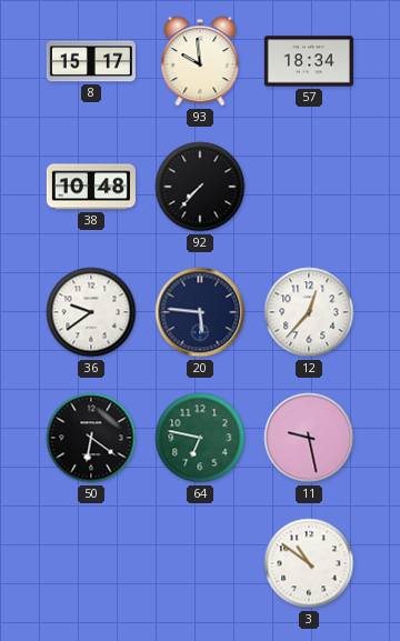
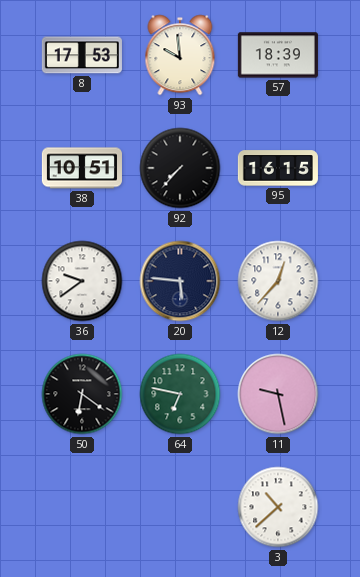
8: 15:17 -> 17:53 (82, 55)
57: 18:34 -> 18:39 (278, 55)
38: 10:48 -> 10:51 (82, 168)
95: none -> 16:15 (278, 168)
3: 10:51 -> 10:38 (278, 507)
